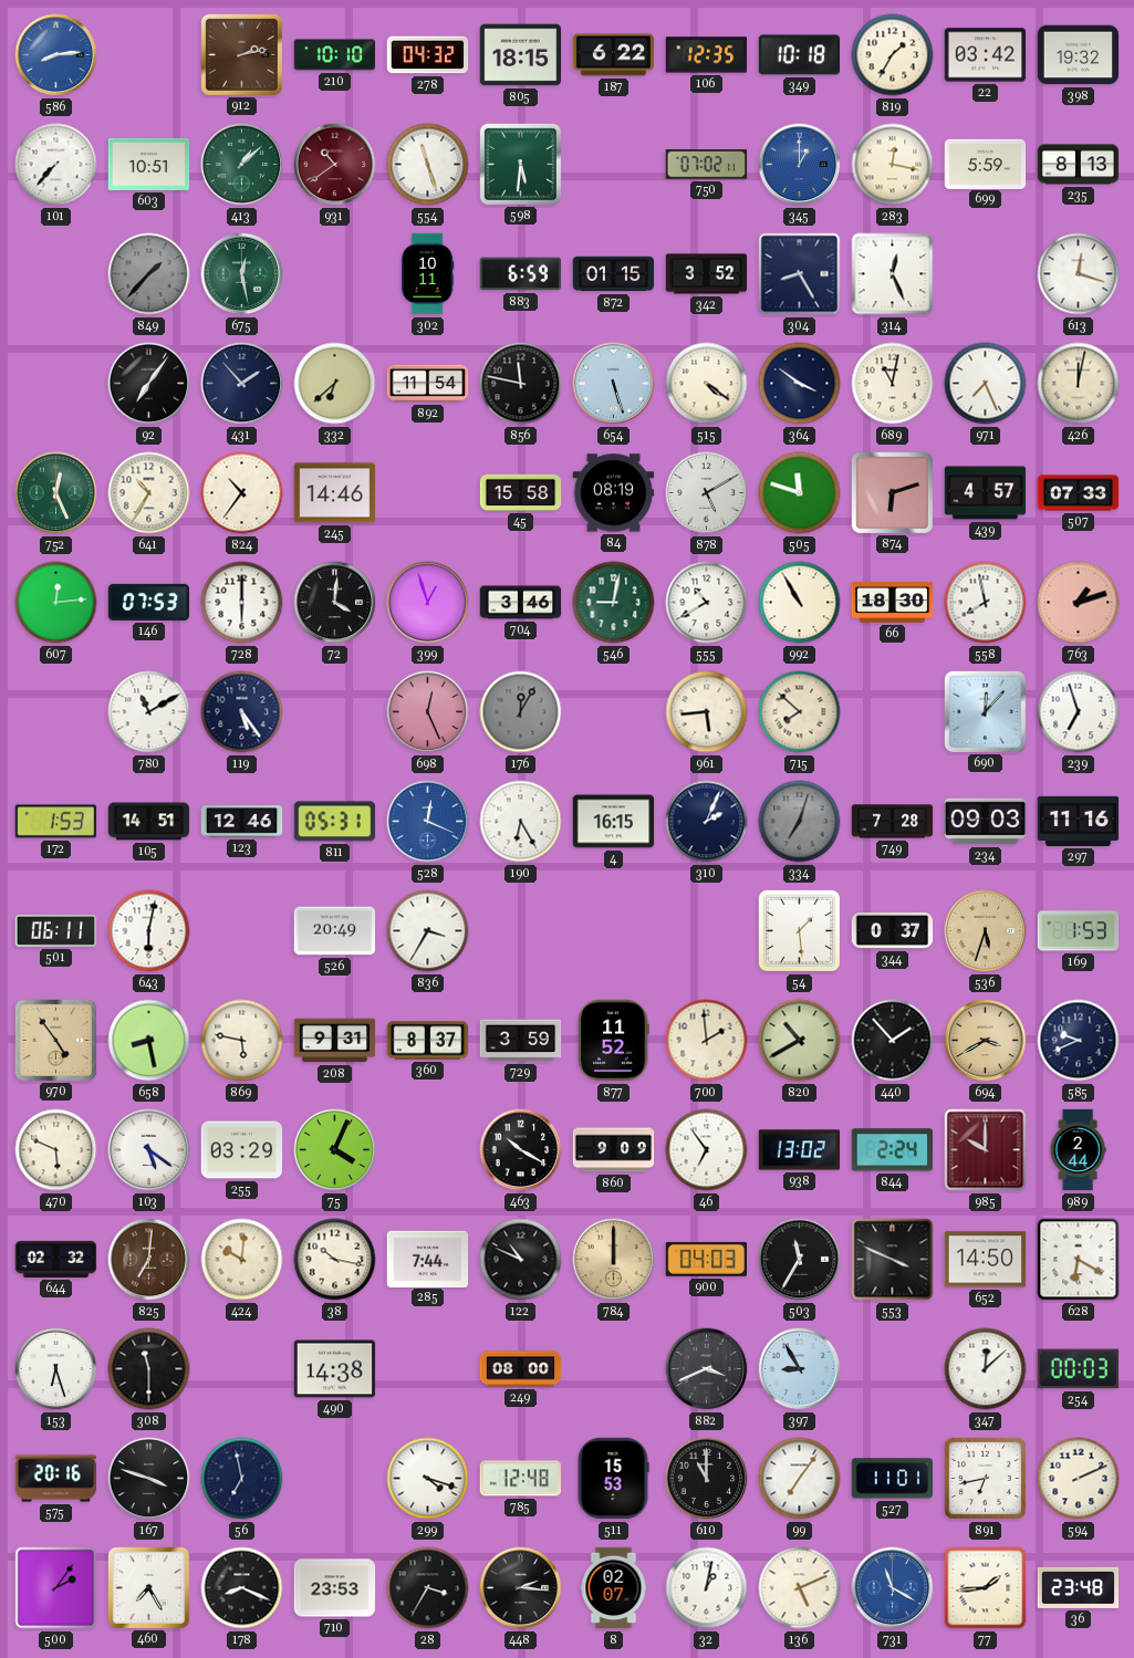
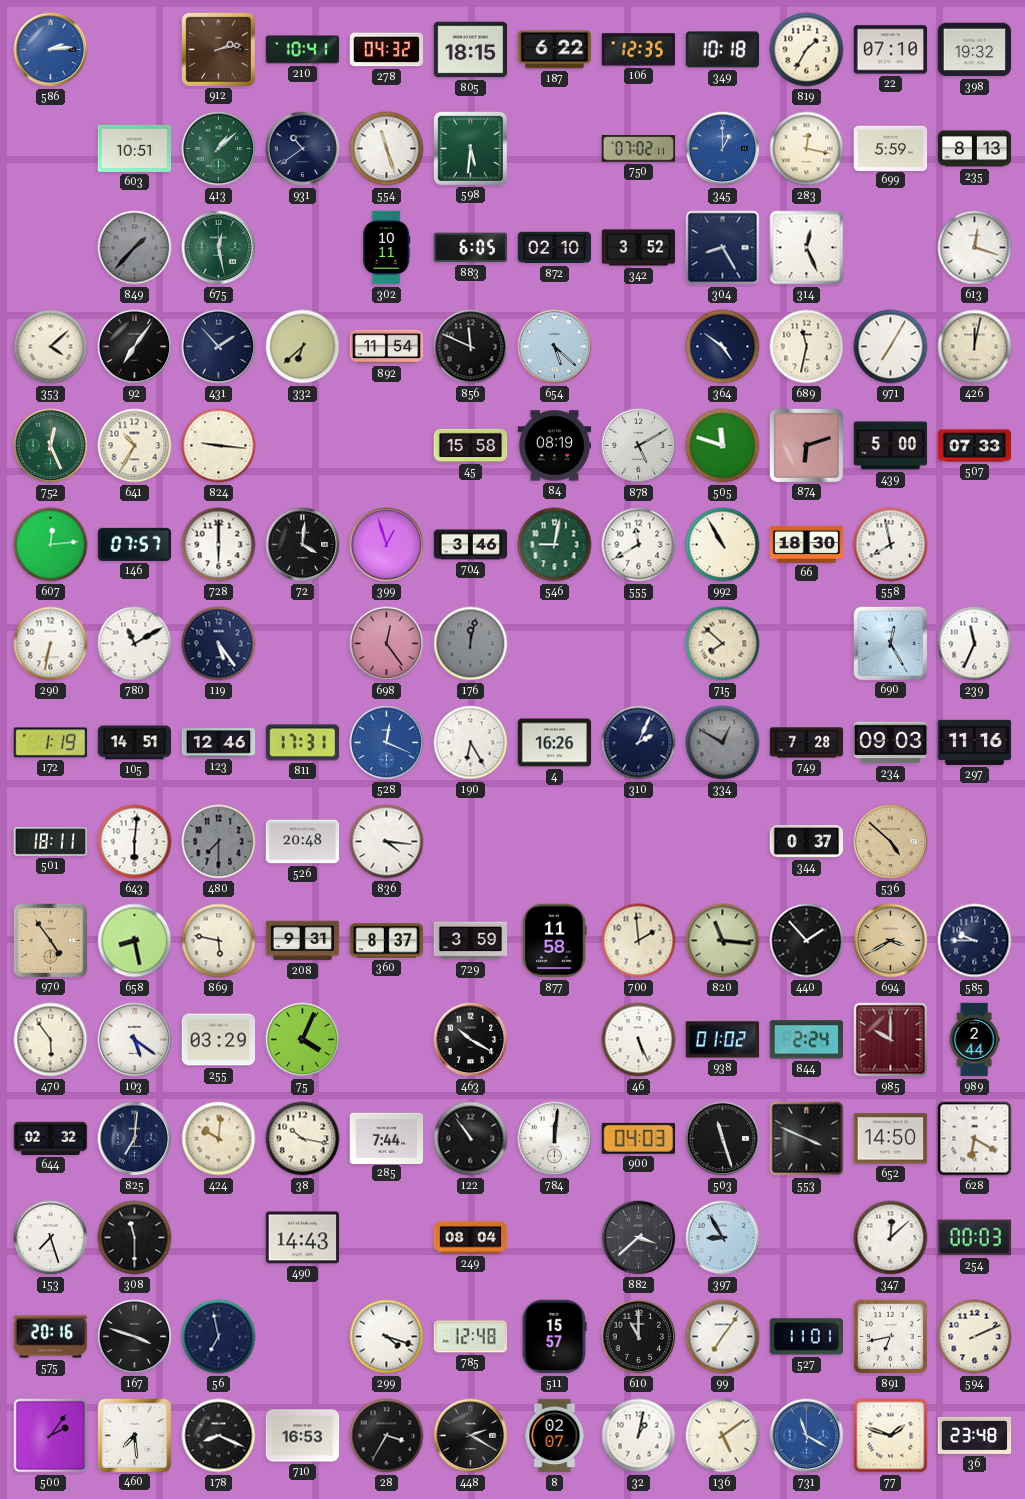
586: 8:14 -> 2:14 (51, 50)
210: 10:10 -> 10:41 (303, 50)
22: 03:42 -> 07:10 (891, 50)
101: 7:37 -> none (56, 165)
931 dial: burgundy -> navy (303, 149)
883: 6:59 -> 6:05 (471, 248)
872: 01:15 -> 02:10 (555, 248)
353: none -> 4:08 (51, 347)
856: 11:47 -> 11:49 (471, 347)
654: 5:27 -> 5:22 (555, 347)
515: 4:21 -> none (707, 384)
364: 3:51 -> 4:51 (723, 347)
689: 11:02 -> 11:32 (807, 347)
971: 7:26 -> 7:05 (891, 347)
824: 10:36 -> 9:16 (219, 446)
245: 14:46 -> none (335, 493)
439: 4:57 -> 5:00 (891, 446)
146: 07:53 -> 07:57 (135, 544)
555: 10:40 -> 11:40 (639, 545)
763: 1:12 -> none (1079, 603)
290: none -> 6:32 (51, 644)
698: 12:26 -> 12:24 (387, 644)
176: 12:05 -> 12:02 (471, 644)
961: 5:44 -> none (707, 712)
690: 12:07 -> 12:25 (890, 643)
239: 6:57 -> 11:34 (975, 644)
172: 1:53 -> 1:19 (51, 743)
811: 05:31 -> 17:31 (303, 743)
4: 16:15 -> 16:26 (555, 743)
334: 7:03 -> 12:50 (723, 743)
501: 06:11 -> 18:11 (51, 841)
643: 6:02 -> 6:01 (135, 842)
480: none -> 7:30 (219, 842)
526: 20:49 -> 20:48 (303, 842)
836: 3:35 -> 4:16 (387, 842)
54: 1:29 -> none (799, 930)
536: 5:33 -> 4:52 (891, 842)
169: 1:53 -> none (1079, 931)
877: 11:52 -> 11:58 (554, 941)
820: 10:40 -> 11:16 (723, 941)
585: 9:41 -> 9:45 (975, 941)
470: 5:49 -> 5:54 (51, 1040)
860: 9:09 -> none (614, 1150)
46: 6:54 -> 5:26 (639, 1040)
938: 13:02 -> 01:02 (723, 1040)
825 dial: brown -> navy (135, 1139)
122: 10:49 -> 10:54 (471, 1139)
784: 12:00 -> 12:01 (555, 1139)
784 dial: champagne -> white (555, 1139)
503: 11:35 -> 11:27 (723, 1139)
153: 6:27 -> 7:27 (51, 1238)
490: 14:38 -> 14:43 (303, 1238)
249: 08:00 -> 08:04 (471, 1238)
882: 3:41 -> 3:38 (639, 1238)
511: 15:53 -> 15:57 (554, 1337)
460: 7:25 -> 7:29 (134, 1435)
710: 23:53 -> 16:53 (303, 1436)
448: 2:16 -> 2:20 (471, 1436)
136: 5:11 -> 5:09 (723, 1436)
77: 1:44 -> 1:48 (891, 1436)
